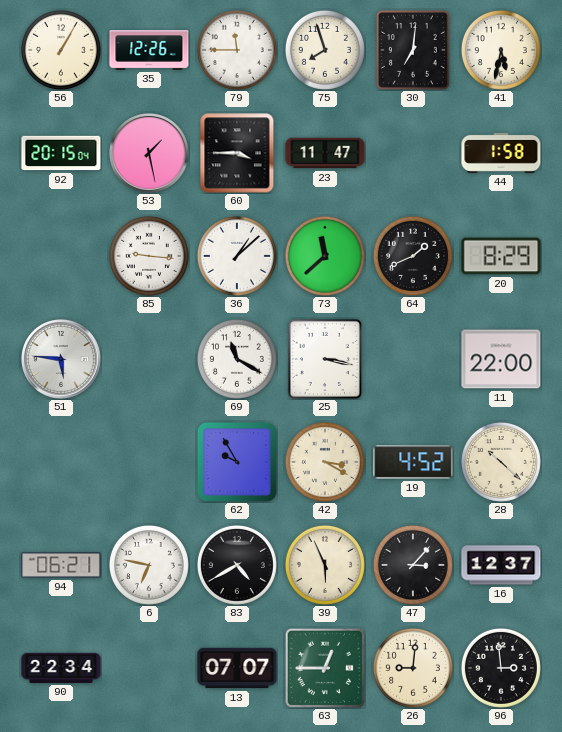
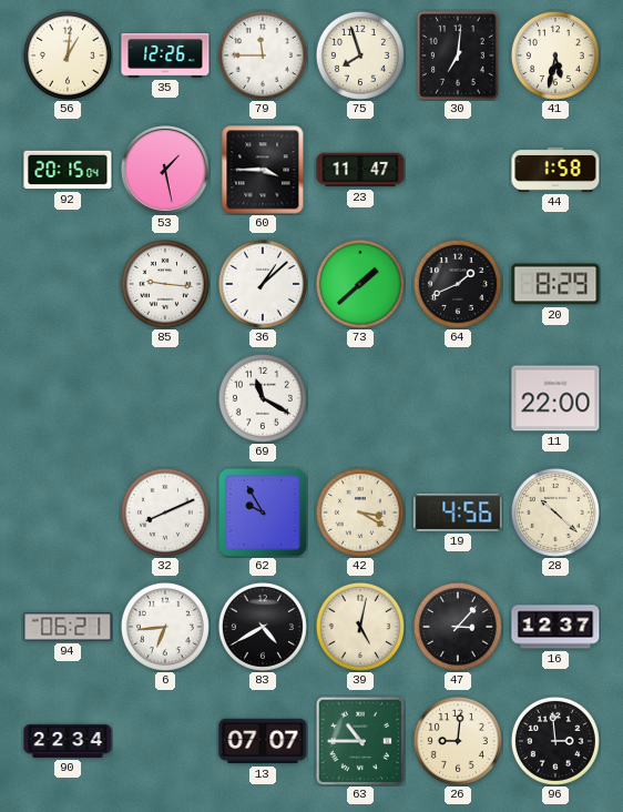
56: 1:05 -> 1:01 (68, 55)
73: 11:38 -> 1:38 (360, 284)
51: 5:46 -> none (61, 359)
25: 3:17 -> none (324, 358)
32: none -> 8:11 (165, 512)
19: 4:52 -> 4:56 (458, 512)
6: 6:47 -> 6:44 (165, 627)
39: 5:56 -> 5:02 (360, 627)
63: 12:45 -> 10:45 (360, 741)
